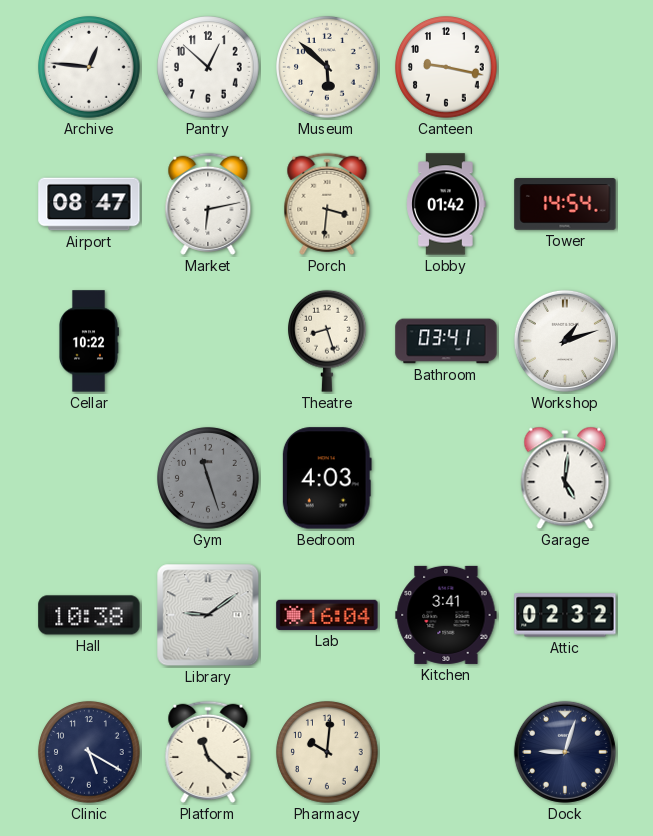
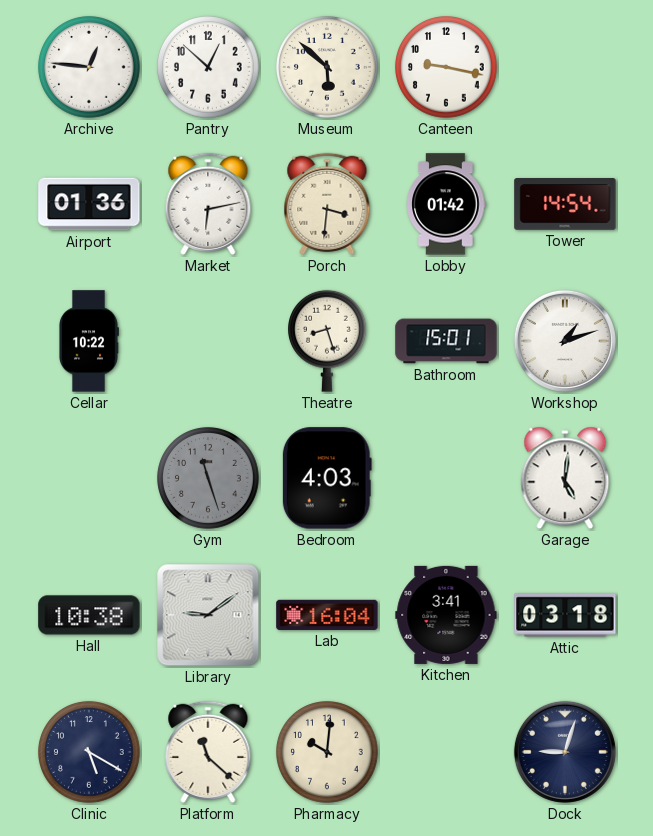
Airport: 08:47 -> 01:36 (89, 204)
Bathroom: 03:41 -> 15:01 (446, 341)
Attic: 02:32 -> 03:18 (565, 615)
